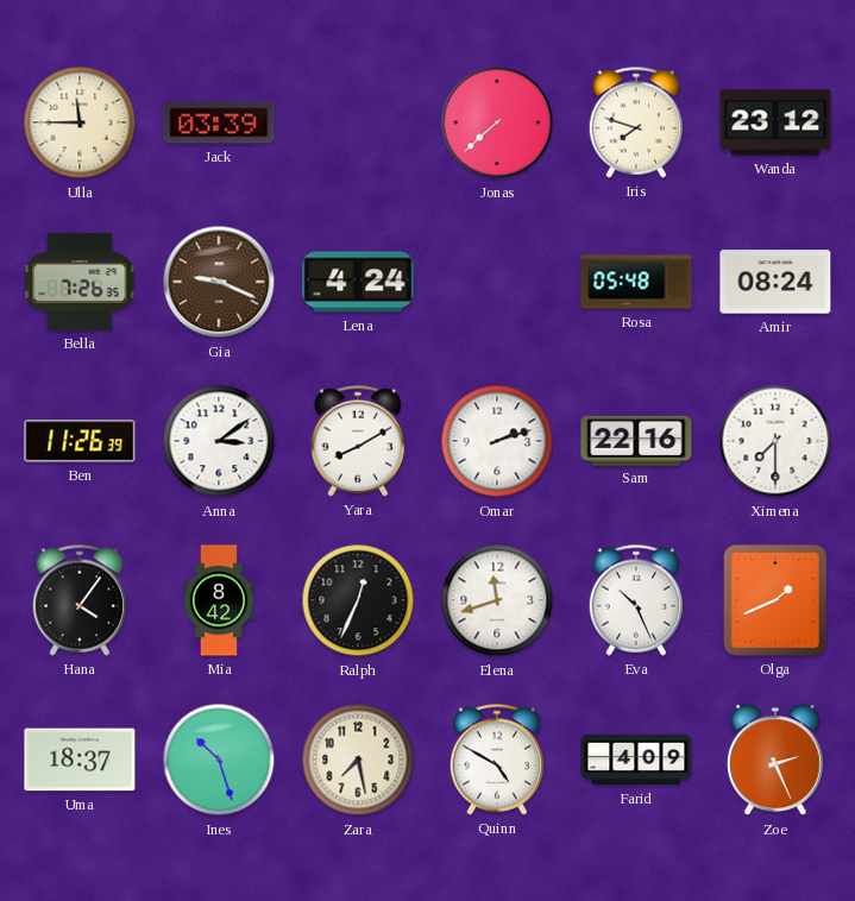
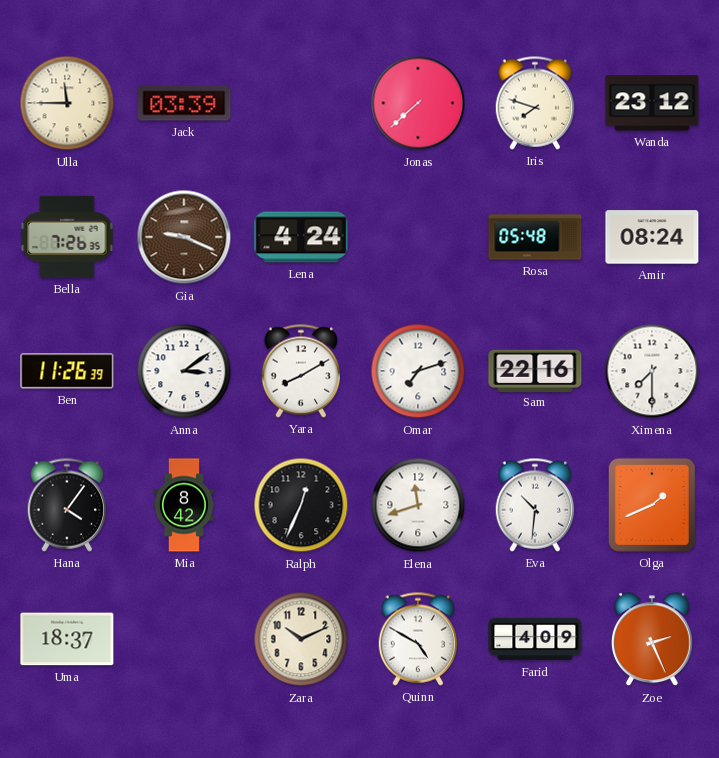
Omar: 2:12 -> 7:12 (418, 371)
Eva: 10:26 -> 10:31 (535, 505)
Ines: 10:27 -> none (219, 760)
Zara: 7:28 -> 10:11 (301, 639)
